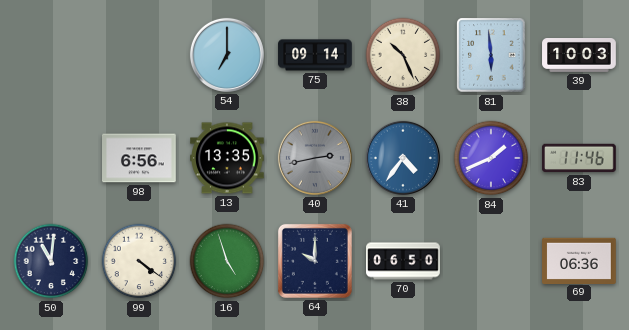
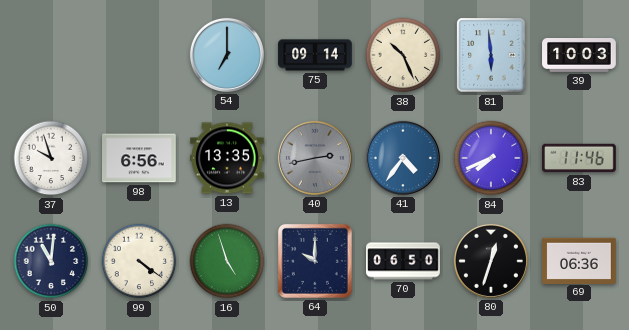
37: none -> 9:57 (51, 158)
84: 1:41 -> 7:41 (491, 158)
80: none -> 12:33 (491, 261)
